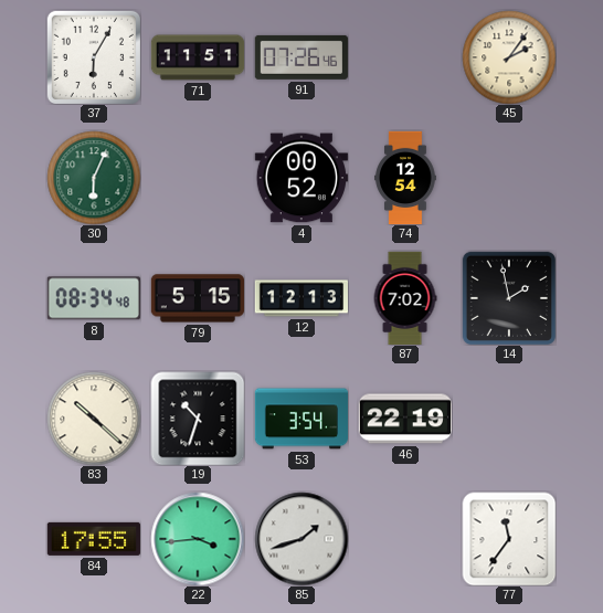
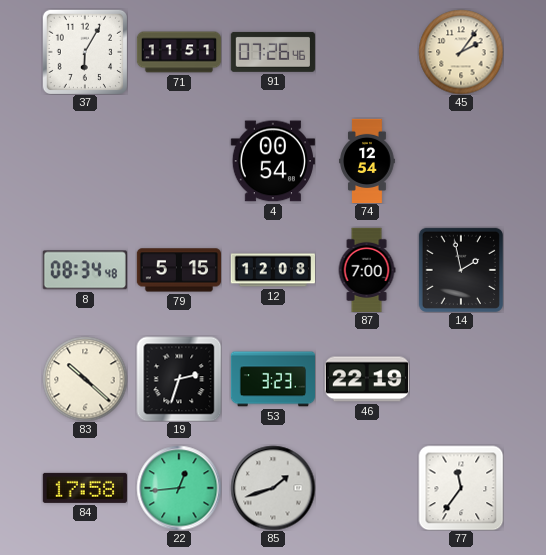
30: 6:04 -> none (94, 178)
4: 00:52 -> 00:54 (273, 161)
12: 12:13 -> 12:08 (272, 270)
87: 7:02 -> 7:00 (367, 269)
19: 10:33 -> 2:33 (179, 379)
53: 3:54 -> 3:23 (272, 379)
84: 17:55 -> 17:58 (85, 488)
22: 3:44 -> 12:44 (179, 488)
